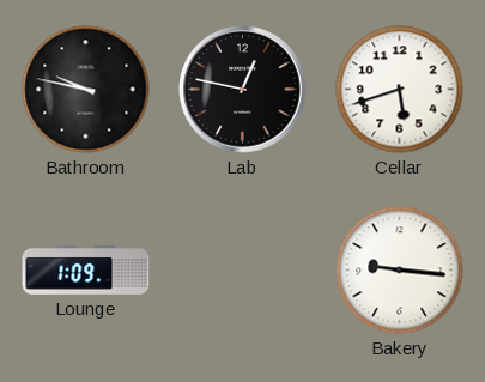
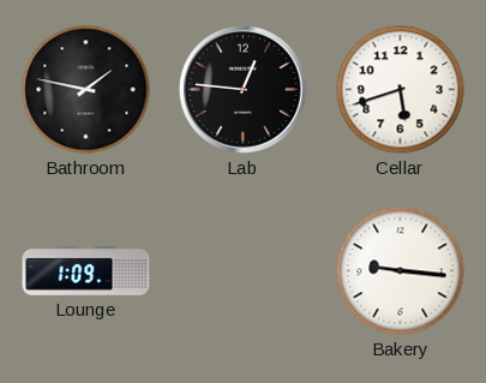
Bathroom: 9:47 -> 1:47 (86, 90)
Lab: 12:47 -> 12:46 (244, 90)
